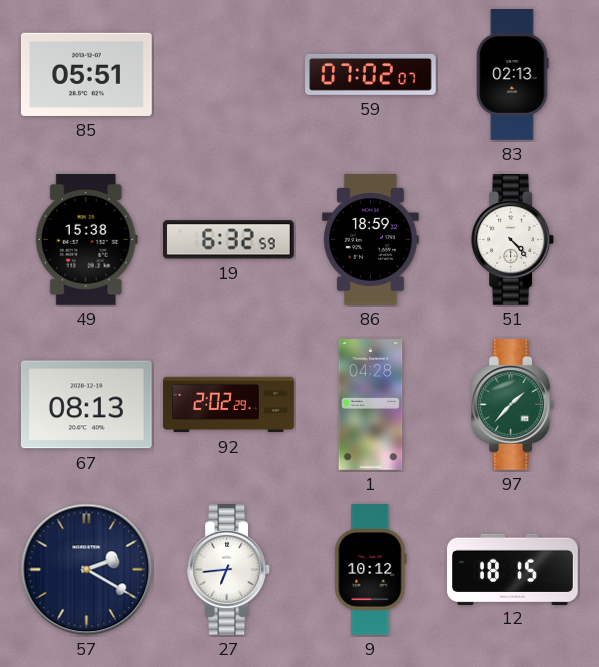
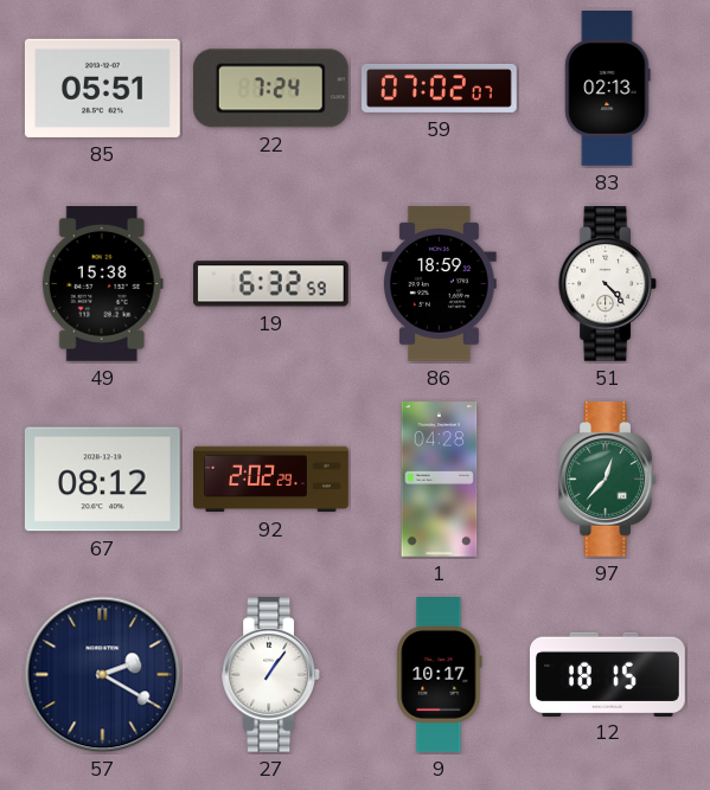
22: none -> 7:24 (270, 89)
67: 08:13 -> 08:12 (102, 480)
97: 1:37 -> 12:37 (607, 480)
27: 6:44 -> 1:06 (270, 675)
9: 10:12 -> 10:17 (440, 675)
